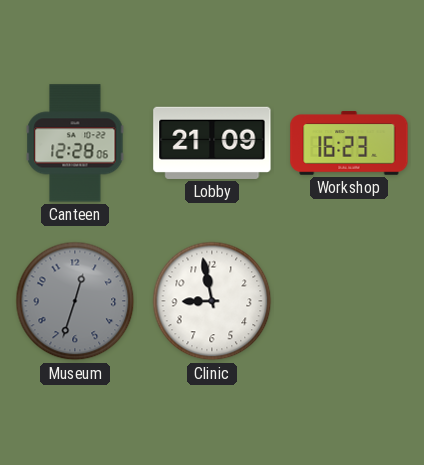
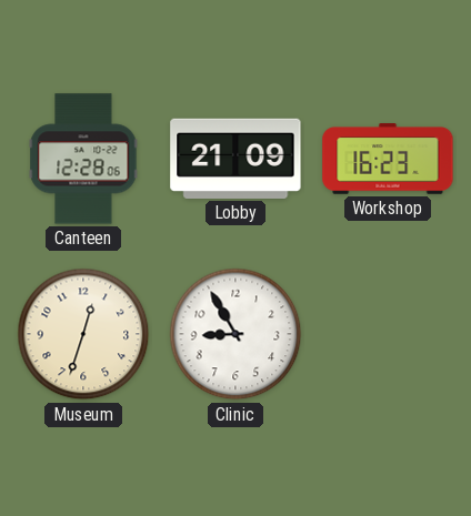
Museum dial: grey -> cream (83, 334)
Clinic: 8:58 -> 8:55 (235, 334)
